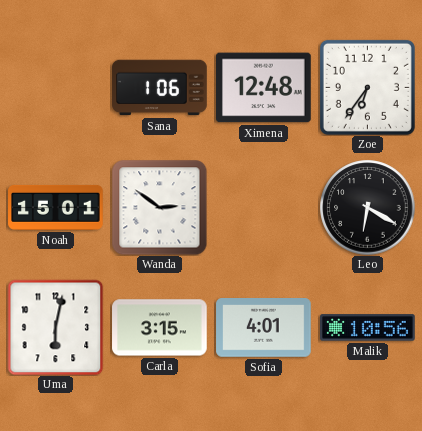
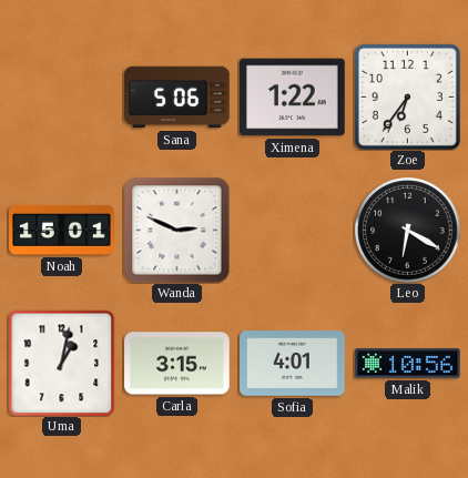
Sana: 1:06 -> 5:06 (177, 98)
Ximena: 12:48 -> 1:22 (293, 98)
Wanda: 2:51 -> 2:49 (176, 230)
Uma: 6:02 -> 1:02 (61, 363)
